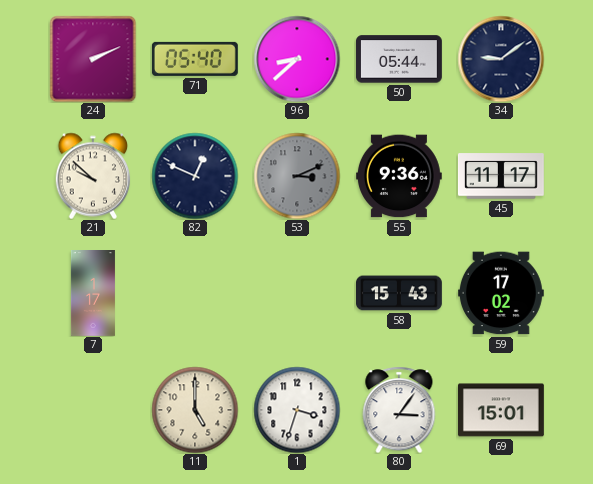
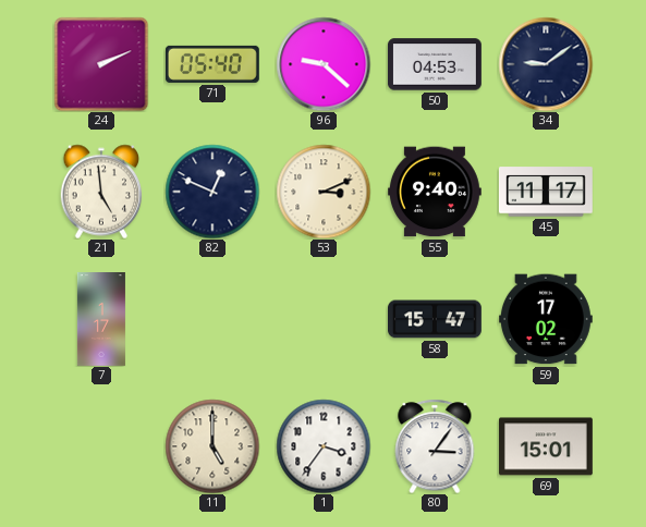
96: 8:38 -> 9:22 (324, 64)
50: 05:44 -> 04:53 (435, 64)
21: 9:52 -> 4:59 (101, 192)
53 dial: grey -> cream (324, 192)
55: 9:36 -> 9:40 (435, 192)
58: 15:43 -> 15:47 (436, 319)
1: 3:33 -> 3:36 (324, 446)
